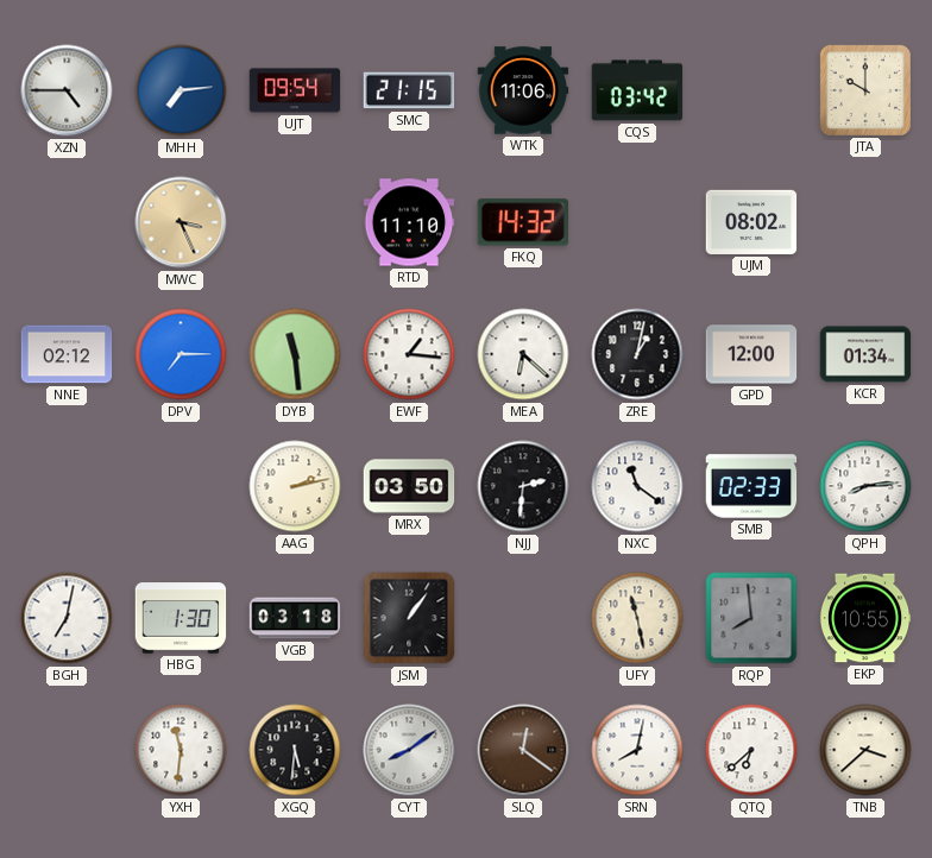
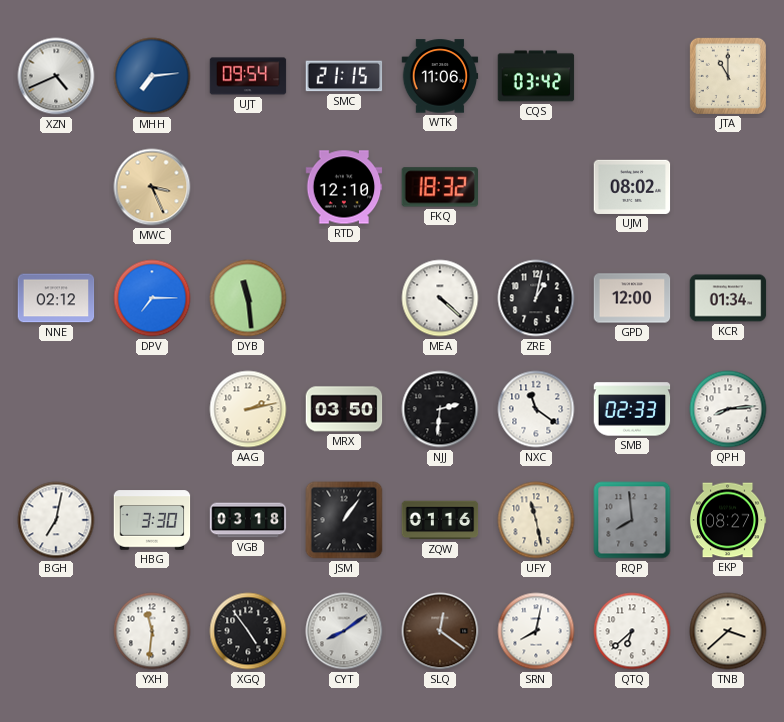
XZN: 4:45 -> 4:41 (56, 76)
JTA: 10:00 -> 11:00 (728, 76)
RTD: 11:10 -> 12:10 (344, 187)
FKQ: 14:32 -> 18:32 (439, 187)
EWF: 1:16 -> none (409, 354)
MEA: 6:22 -> 4:22 (440, 298)
HBG: 1:30 -> 3:30 (152, 520)
ZQW: none -> 01:16 (440, 520)
EKP: 10:55 -> 08:27 (728, 520)
XGQ: 5:31 -> 4:54 (248, 631)
